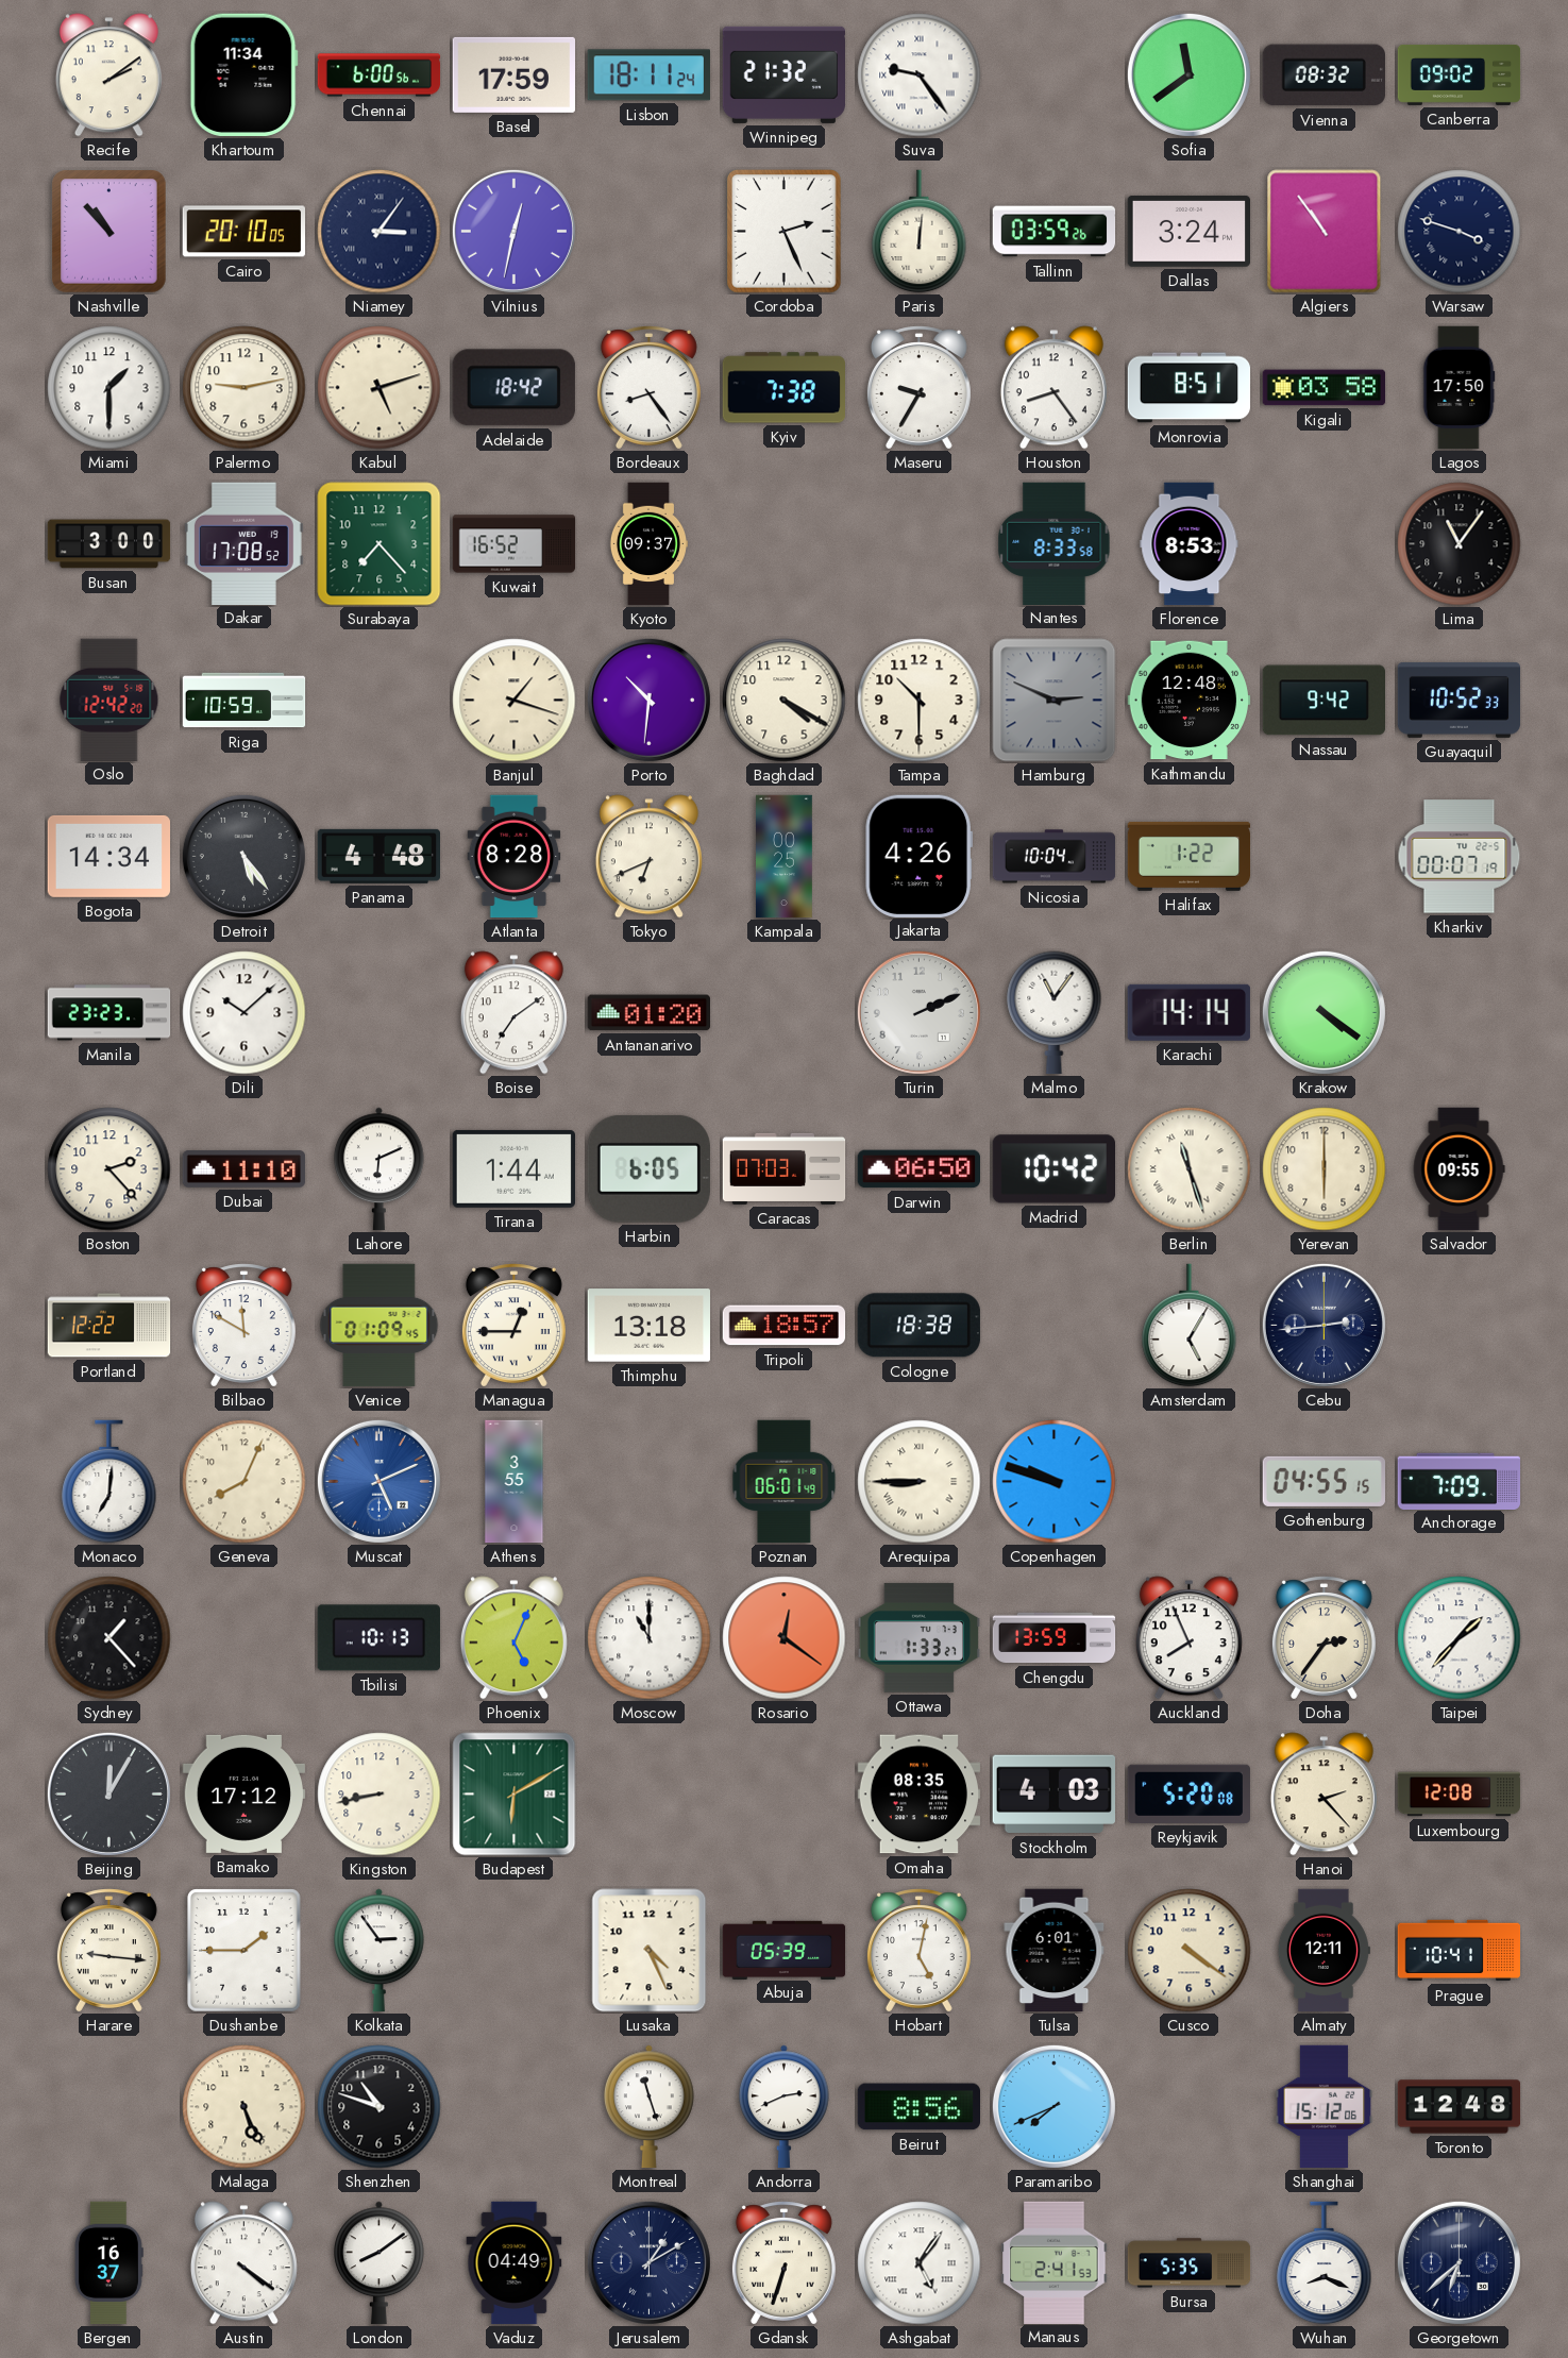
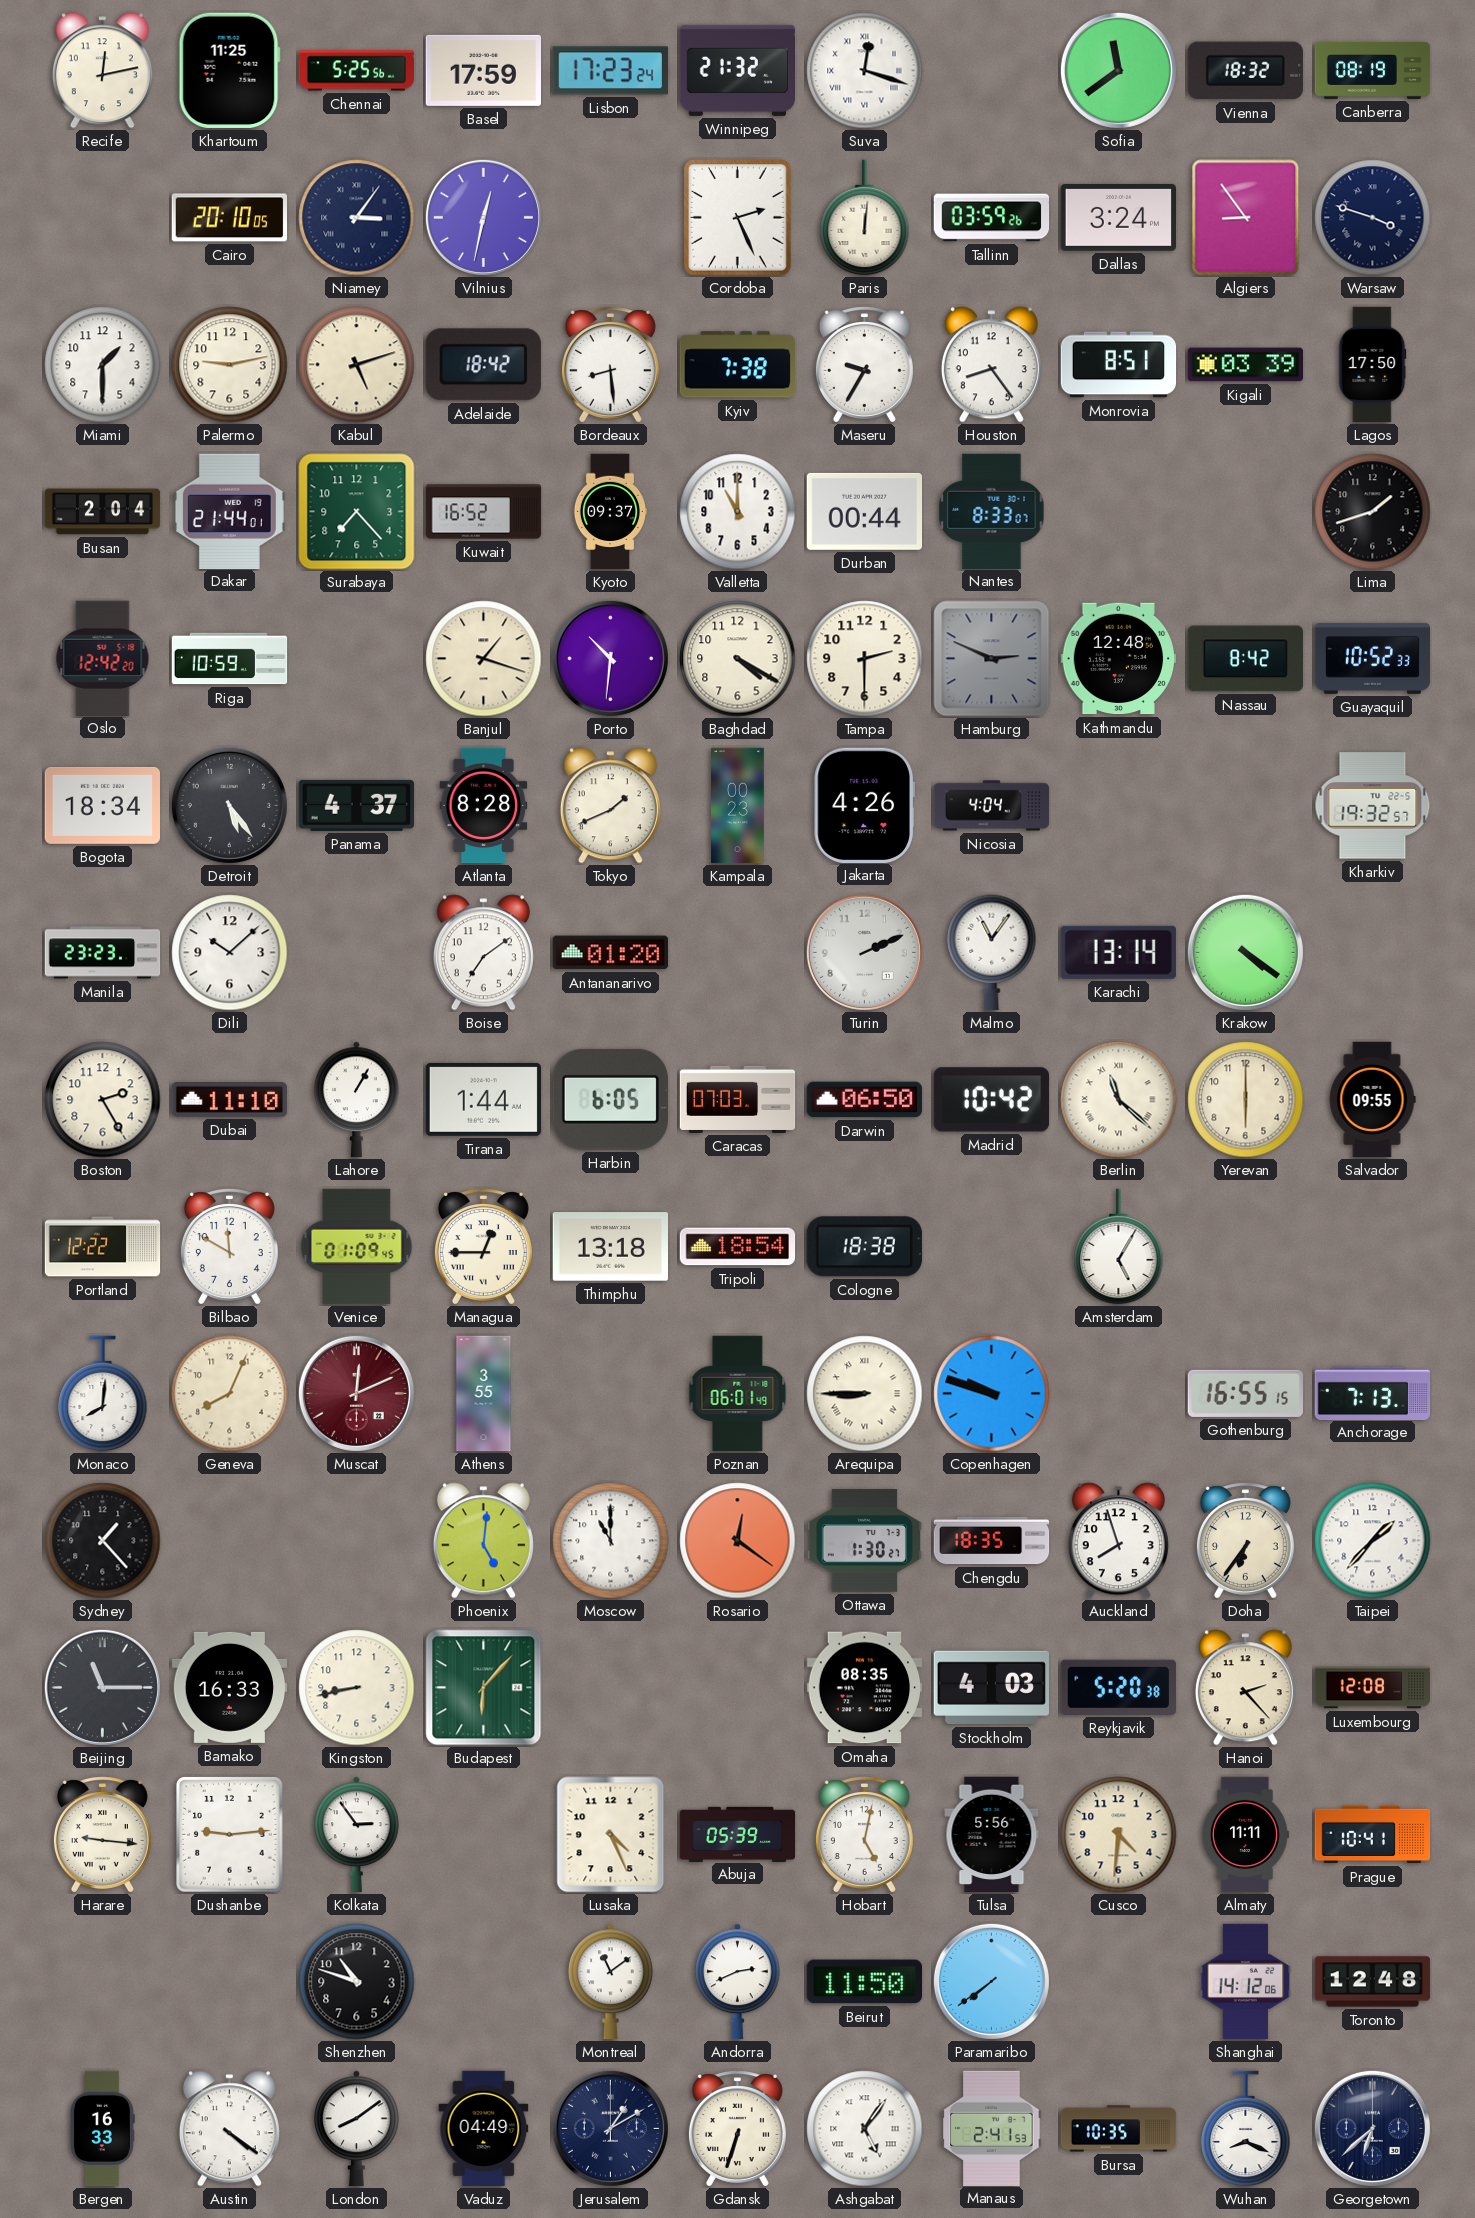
Recife: 2:09 -> 12:13 (102, 71)
Khartoum: 11:34 -> 11:25 (229, 70)
Chennai: 6:00 -> 5:25 (357, 71)
Lisbon: 18:11 -> 17:23 (610, 71)
Suva: 9:24 -> 12:18 (865, 71)
Vienna: 08:32 -> 18:32 (1245, 71)
Canberra: 09:02 -> 08:19 (1373, 70)
Nashville: 10:53 -> none (109, 232)
Algiers: 10:54 -> 8:54 (1246, 218)
Bordeaux: 8:24 -> 8:29 (610, 365)
Kigali: 03:58 -> 03:39 (1246, 365)
Busan: 3:00 -> 2:04 (103, 512)
Dakar: 17:08 -> 21:44 (229, 511)
Valletta: none -> 11:00 (738, 512)
Durban: none -> 00:44 (864, 511)
Nantes: 8:33:58 -> 8:33:07 (992, 511)
Florence: 8:53 -> none (1190, 544)
Lima: 11:06 -> 1:42 (1373, 512)
Tampa: 10:30 -> 2:30 (865, 659)
Nassau: 9:42 -> 8:42 (1245, 659)
Bogota: 14:34 -> 18:34 (103, 805)
Panama: 4:48 -> 4:37 (356, 805)
Tokyo: 6:41 -> 1:41 (610, 806)
Kampala: 00:25 -> 00:23 (738, 806)
Nicosia: 10:04 -> 4:04 (992, 806)
Halifax: 1:22 -> none (1190, 856)
Kharkiv: 00:07 -> 19:32 (1373, 806)
Karachi: 14:14 -> 13:14 (1118, 952)
Boston: 2:23 -> 2:25 (103, 1100)
Lahore: 6:11 -> 1:05 (357, 1100)
Berlin: 11:27 -> 11:22 (1119, 1100)
Tripoli: 18:57 -> 18:54 (738, 1247)
Cebu: 2:44 -> none (1323, 1325)
Monaco: 7:01 -> 8:01 (103, 1394)
Muscat: 5:11 -> 12:11 (356, 1393)
Muscat dial: blue -> burgundy (356, 1393)
Gothenburg: 04:55 -> 16:55 (1245, 1393)
Anchorage: 7:09 -> 7:13 (1373, 1393)
Tbilisi: 10:13 -> none (378, 1638)
Phoenix: 5:04 -> 5:01 (483, 1541)
Ottawa: 1:33 -> 1:30 (865, 1541)
Chengdu: 13:59 -> 18:35 (992, 1541)
Auckland: 7:56 -> 7:57 (1118, 1541)
Doha: 2:36 -> 6:36 (1245, 1541)
Beijing: 12:05 -> 11:15 (102, 1687)
Bamako: 17:12 -> 16:33 (229, 1687)
Budapest: 6:10 -> 6:07 (484, 1688)
Reykjavik: 5:20:08 -> 5:20:38 (1118, 1687)
Dushanbe: 1:45 -> 9:14 (230, 1835)
Tulsa: 6:01 -> 5:56 (992, 1835)
Cusco: 4:21 -> 4:31 (1119, 1835)
Almaty: 12:11 -> 11:11 (1245, 1835)
Malaga: 5:26 -> none (245, 2107)
Montreal: 11:27 -> 11:09 (611, 1982)
Beirut: 8:56 -> 11:50 (864, 1982)
Paramaribo: 7:41 -> 7:39 (991, 1981)
Shanghai: 15:12 -> 14:12 (1246, 1982)
Bergen: 16:37 -> 16:33 (102, 2129)
Bursa: 5:35 -> 10:35 (1119, 2129)
